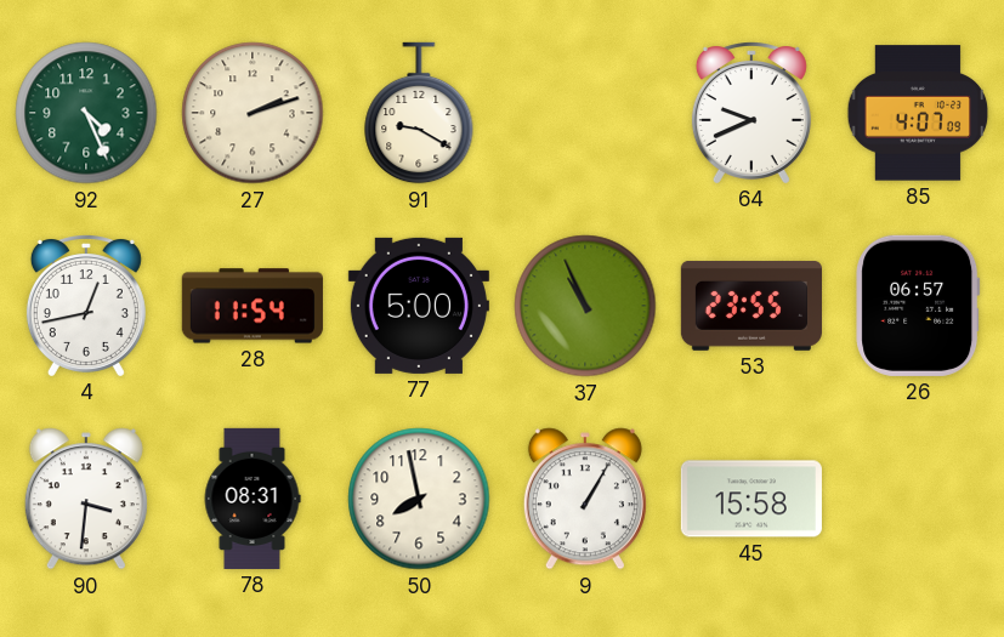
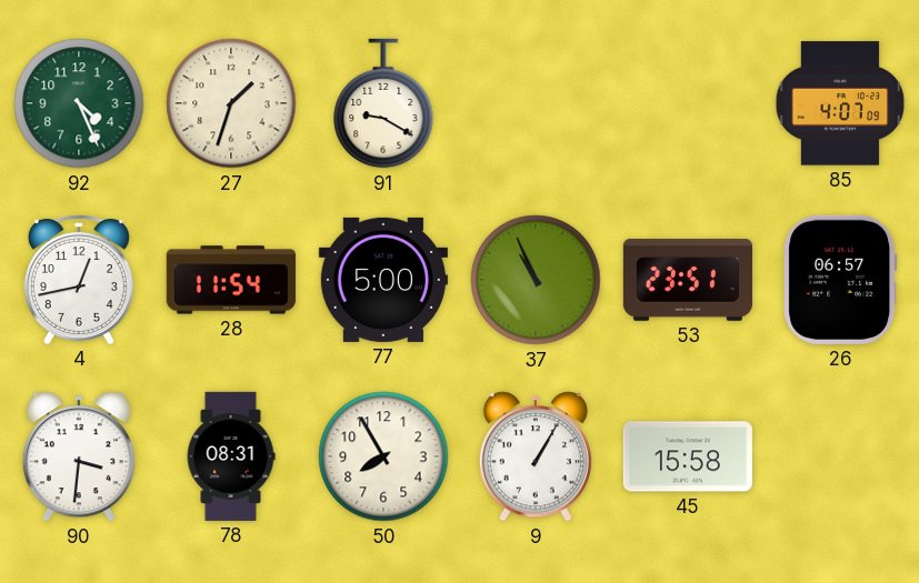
27: 2:12 -> 1:33 (231, 103)
64: 9:41 -> none (751, 113)
53: 23:55 -> 23:51 (688, 281)
50: 7:58 -> 7:55 (383, 456)
